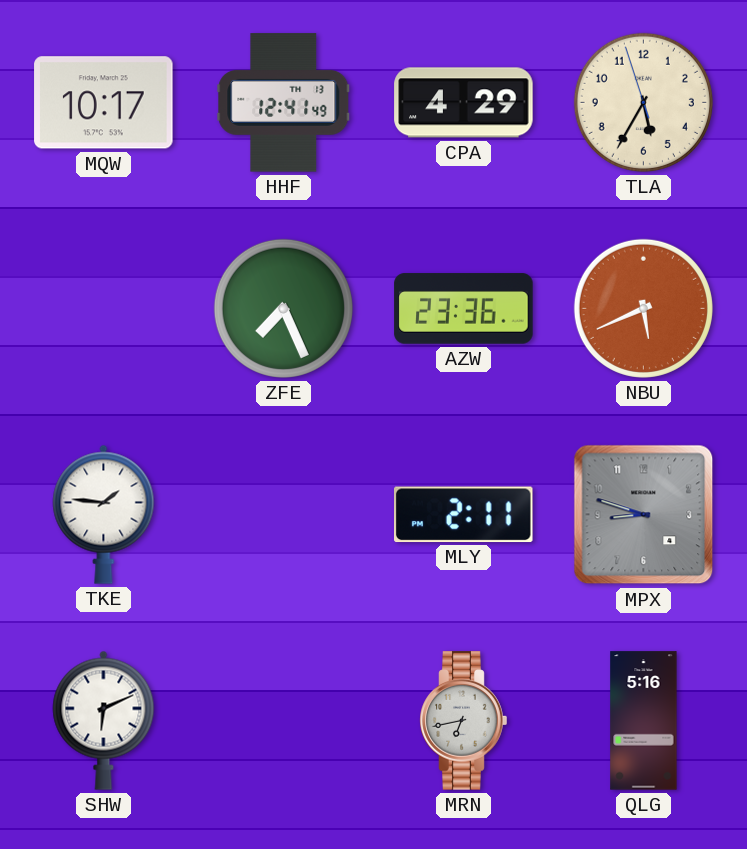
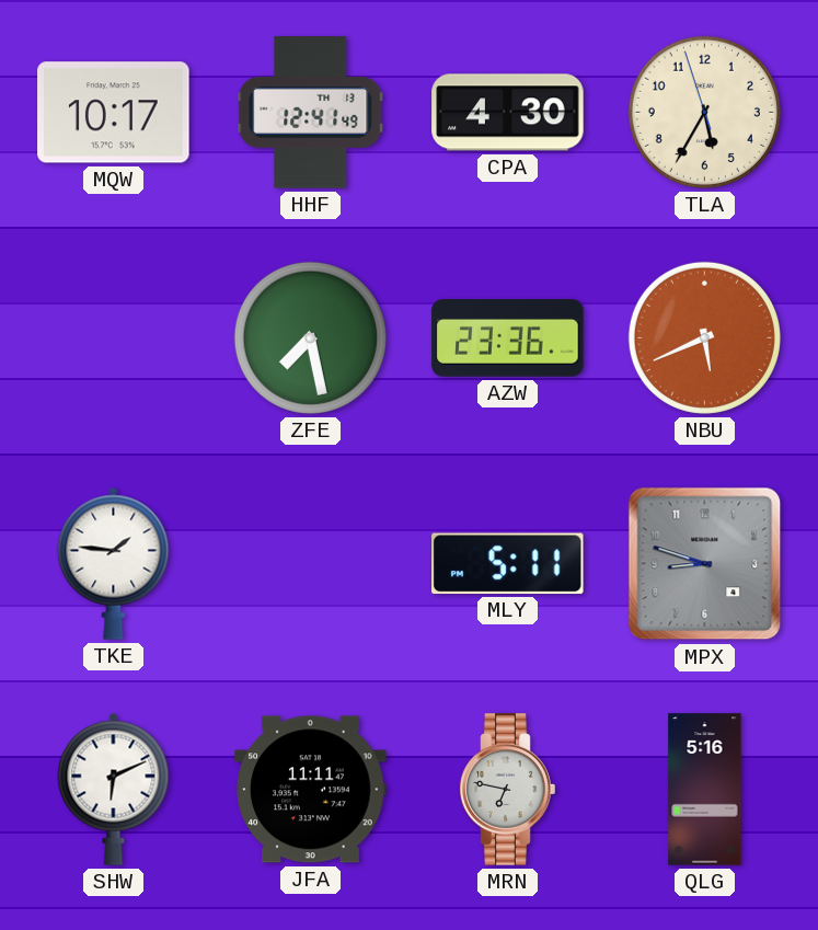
CPA: 4:29 -> 4:30 (508, 113)
ZFE: 7:26 -> 7:28 (310, 337)
MLY: 2:11 -> 5:11 (508, 563)
JFA: none -> 11:11 (311, 790)
MRN: 6:43 -> 6:47 (508, 790)
